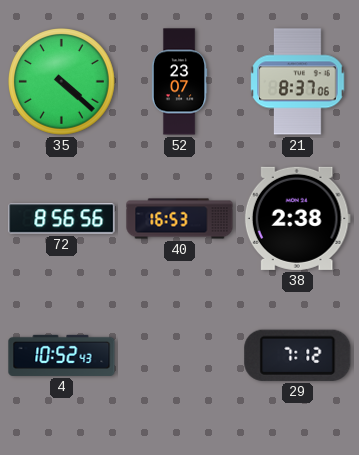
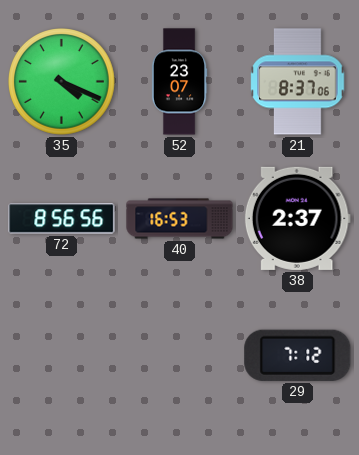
35: 4:22 -> 4:19 (62, 82)
38: 2:38 -> 2:37 (297, 218)
4: 10:52 -> none (62, 355)
